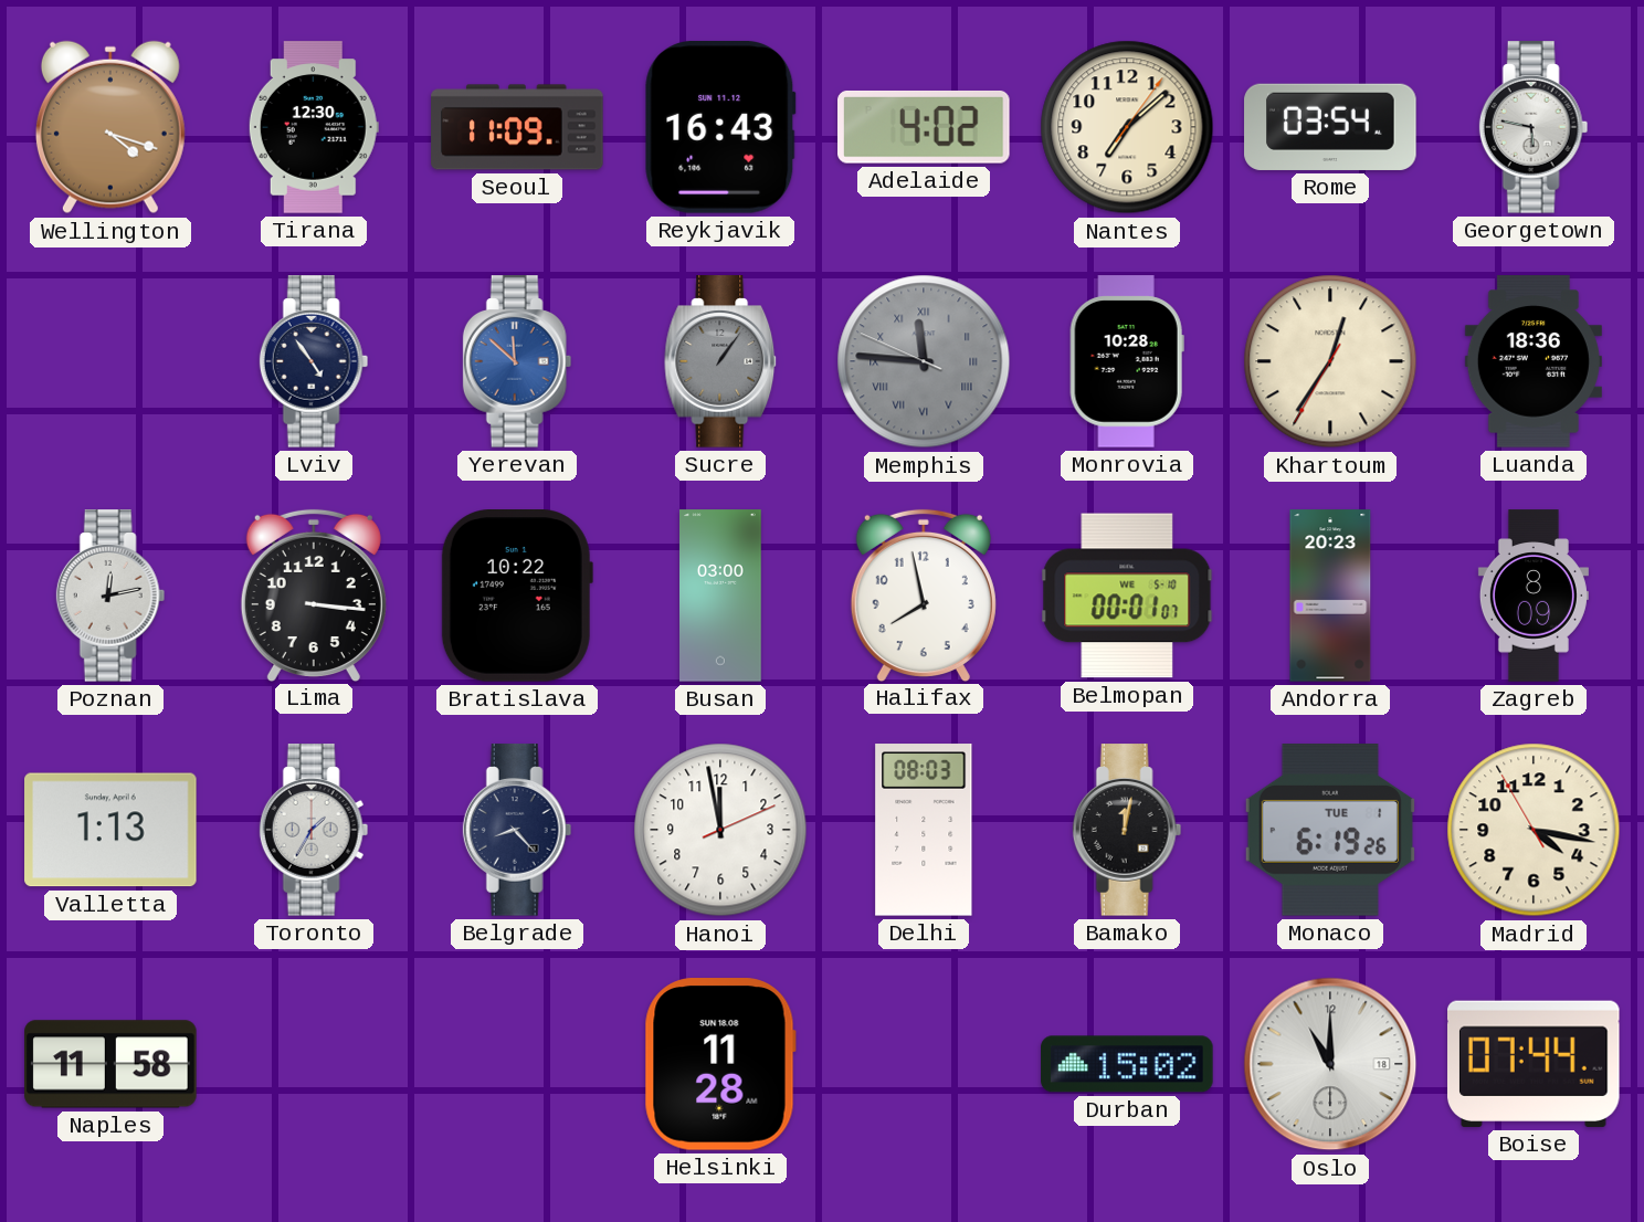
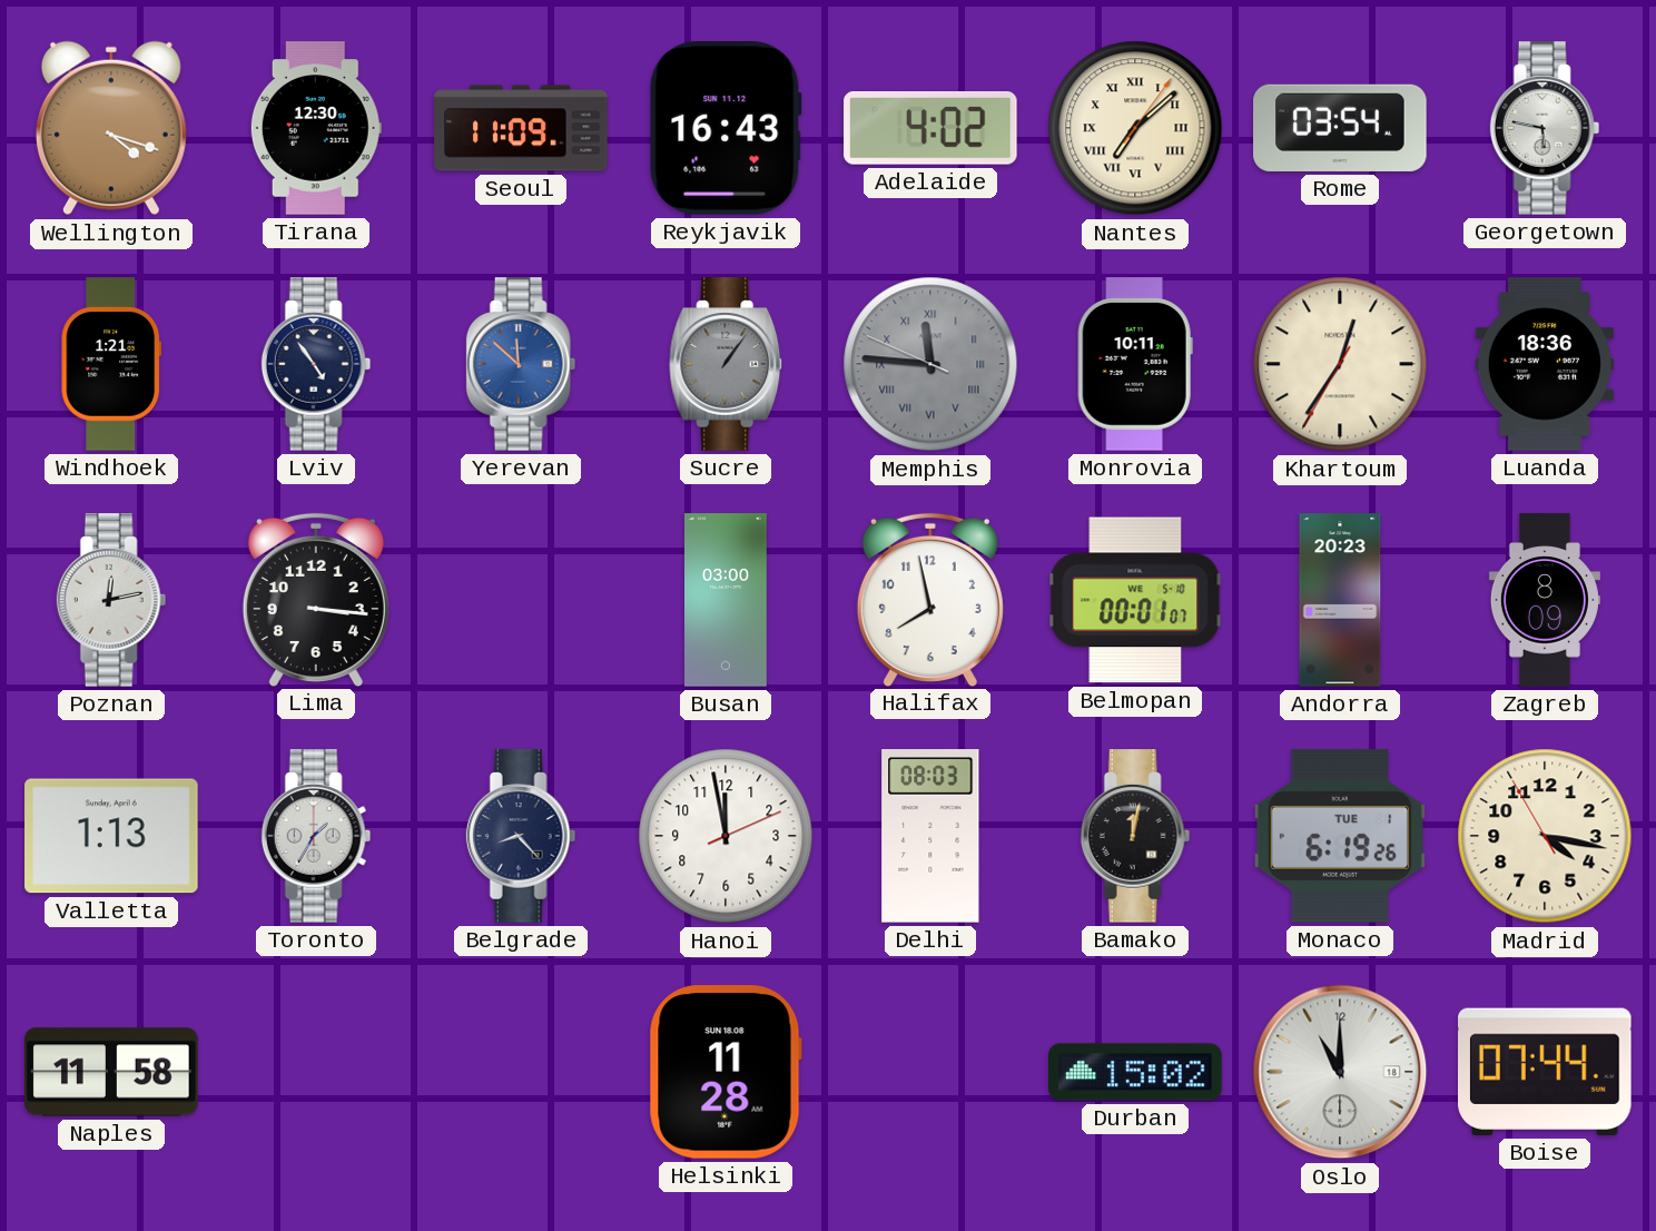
Nantes numerals: Arabic -> Roman (1135, 128)
Windhoek: none -> 1:21 (111, 364)
Monrovia: 10:28 -> 10:11 (1135, 364)
Bratislava: 10:22 -> none (517, 597)
